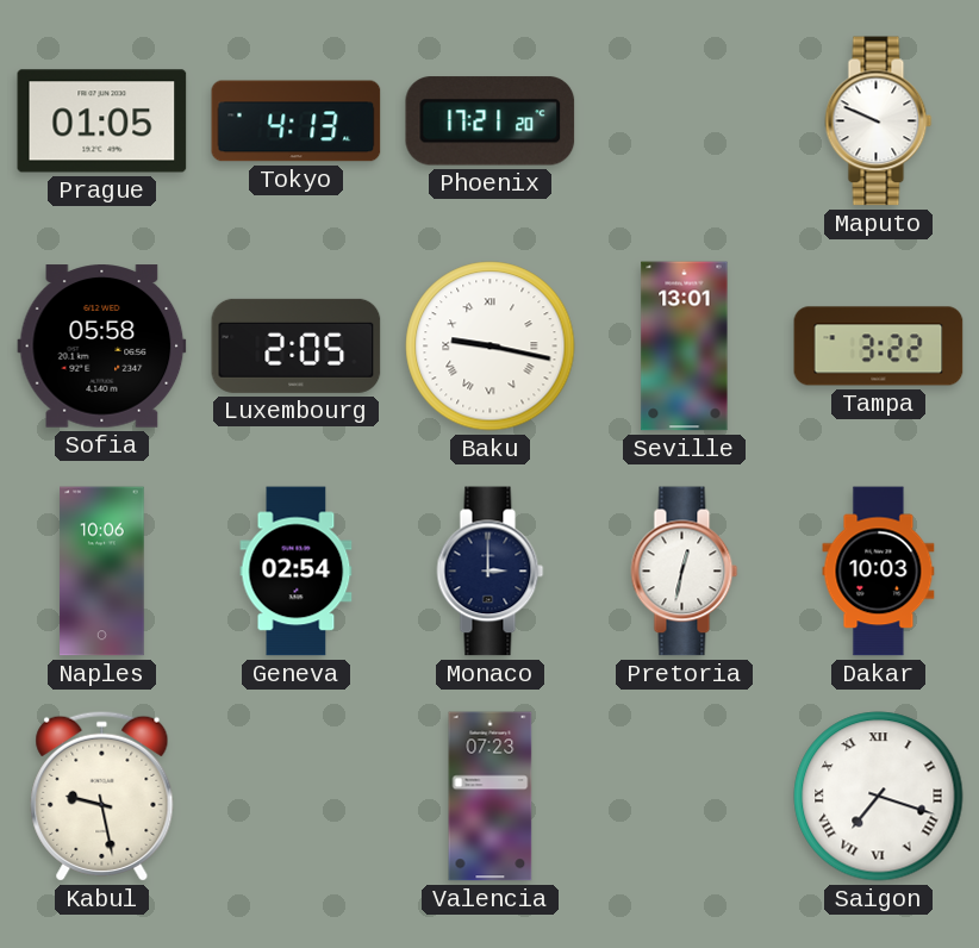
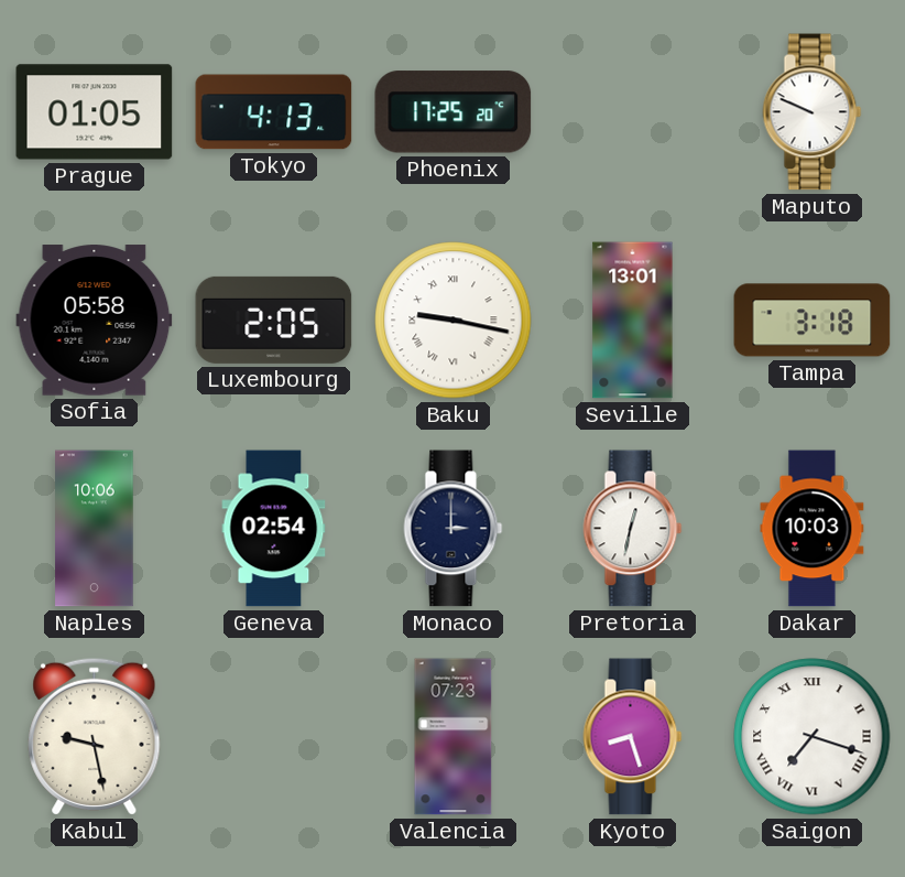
Phoenix: 17:21 -> 17:25 (454, 112)
Tampa: 3:22 -> 3:18 (813, 321)
Kyoto: none -> 8:27 (633, 737)
